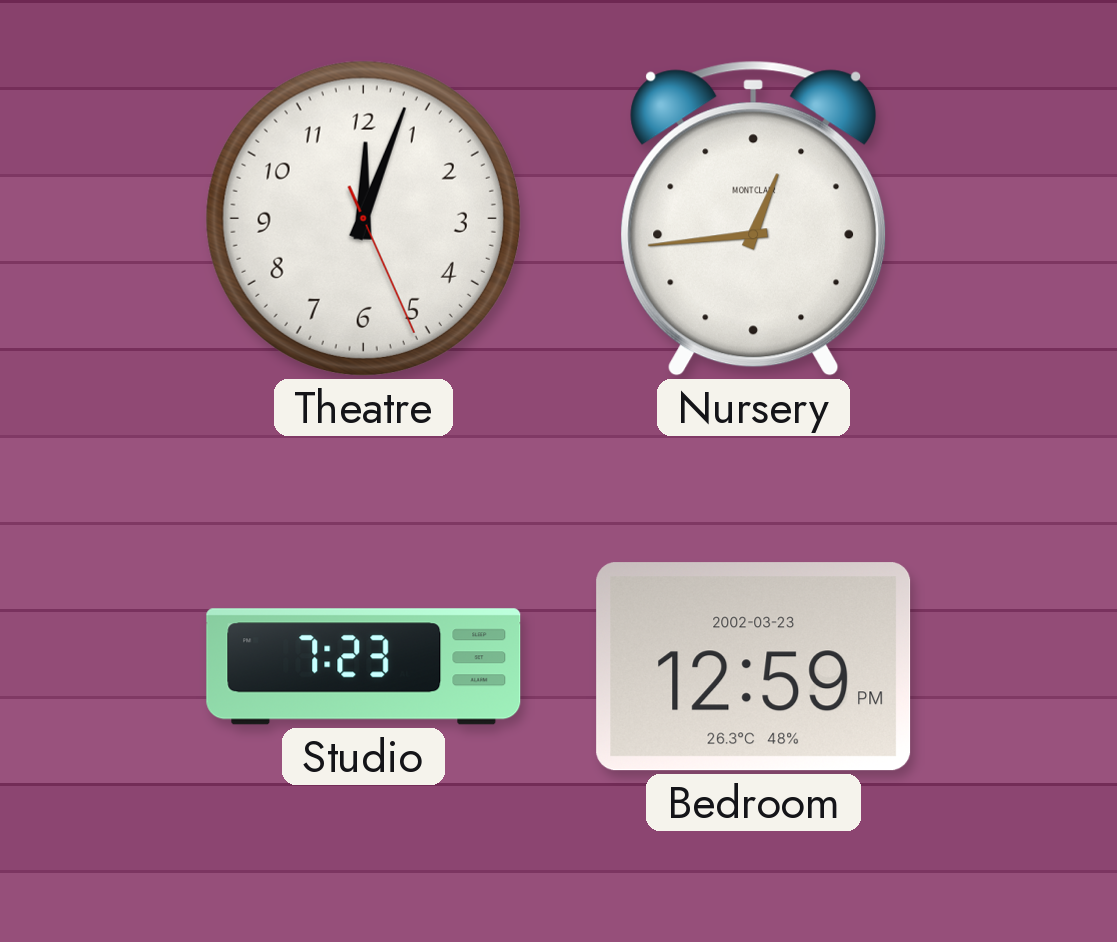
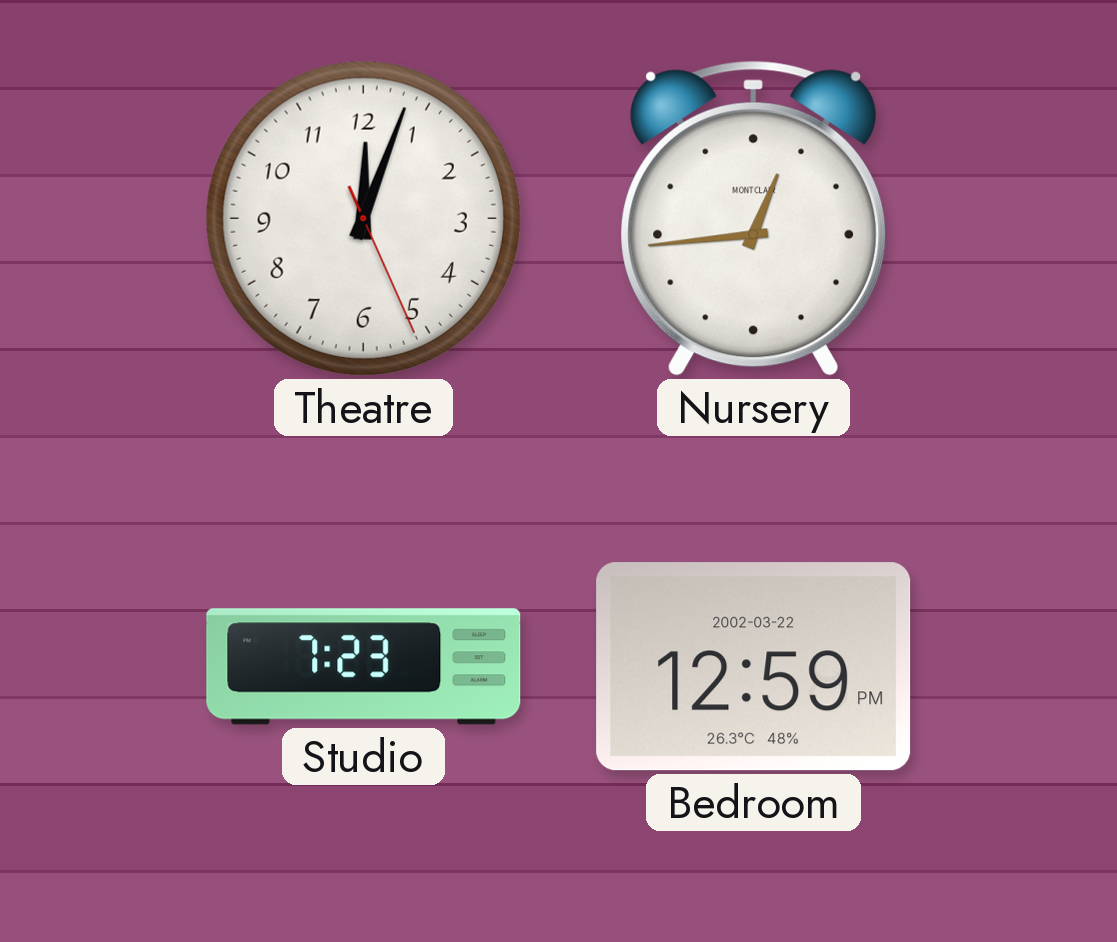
Bedroom date: 2002-03-23 -> 2002-03-22 (754, 667)
